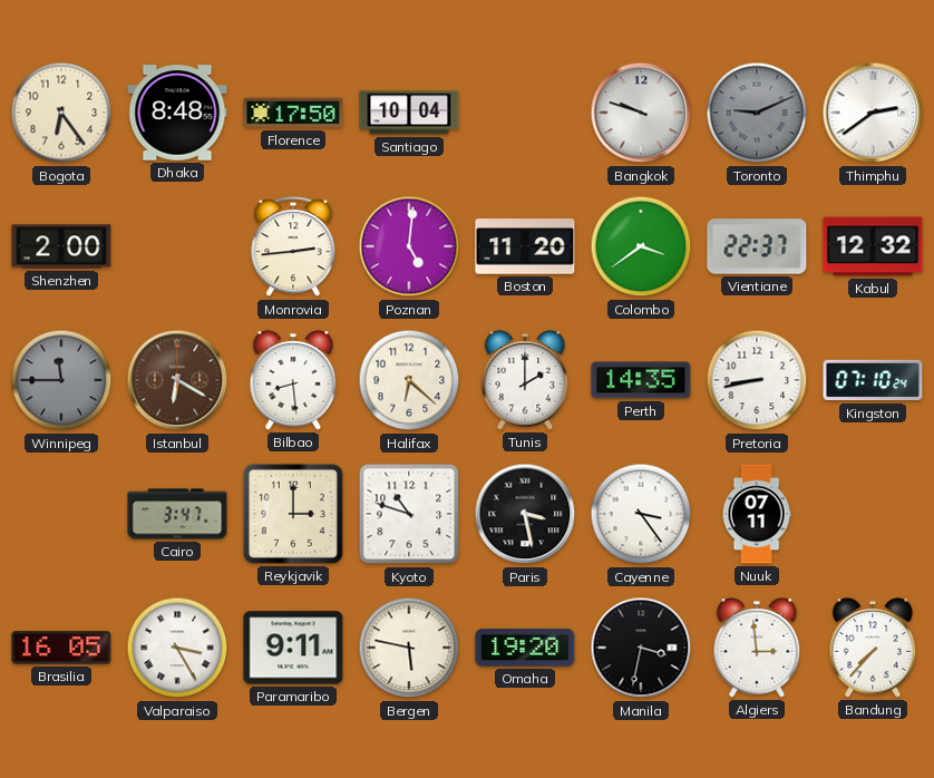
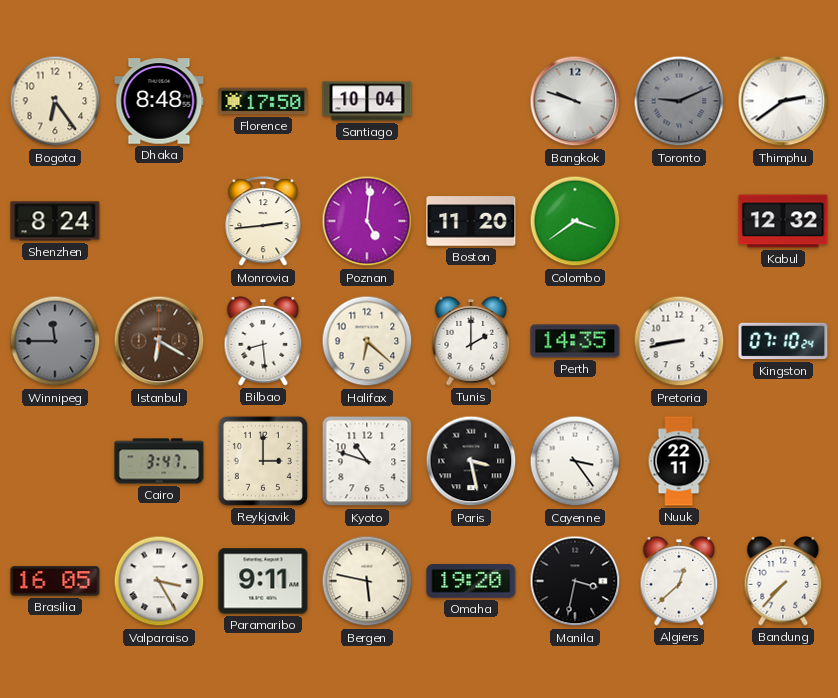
Shenzhen: 2:00 -> 8:24 (55, 221)
Vientiane: 22:37 -> none (757, 246)
Nuuk: 07:11 -> 22:11 (679, 461)
Algiers: 2:59 -> 12:38 (679, 581)
